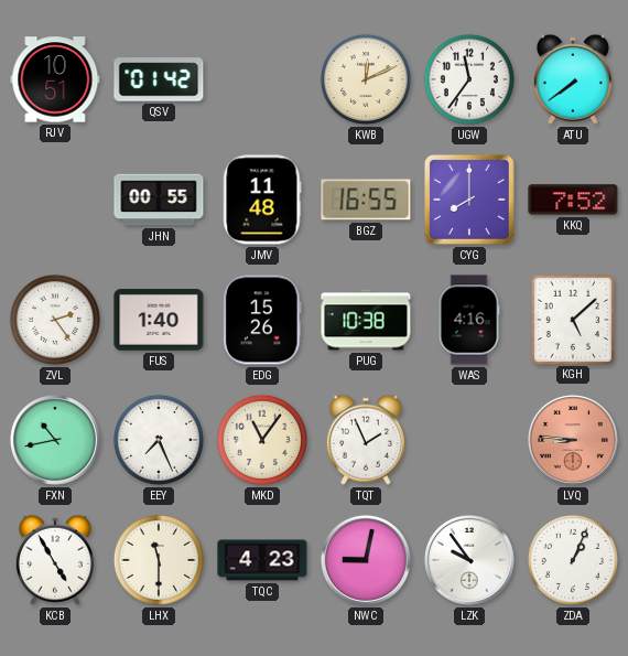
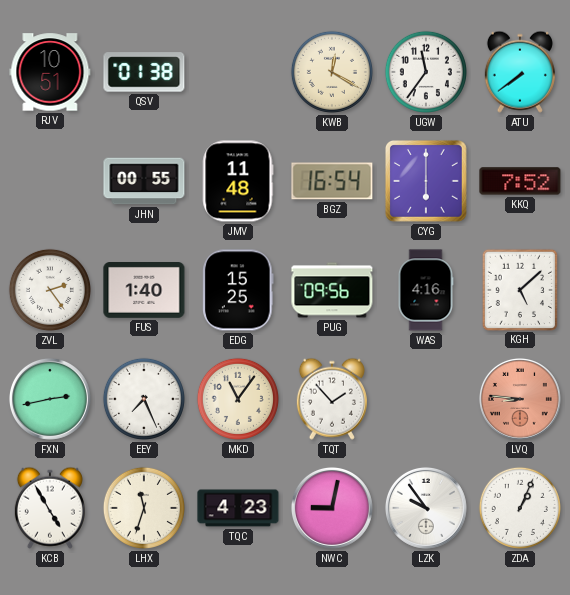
QSV: 01:42 -> 01:38 (144, 72)
KWB: 12:11 -> 12:20 (332, 72)
BGZ: 16:55 -> 16:54 (332, 181)
CYG: 8:00 -> 6:00 (426, 181)
EDG: 15:26 -> 15:25 (238, 290)
PUG: 10:38 -> 09:56 (332, 290)
FXN: 10:43 -> 2:43 (50, 399)
TQT: 1:56 -> 1:53 (332, 399)
LHX: 11:30 -> 11:33 (144, 508)
